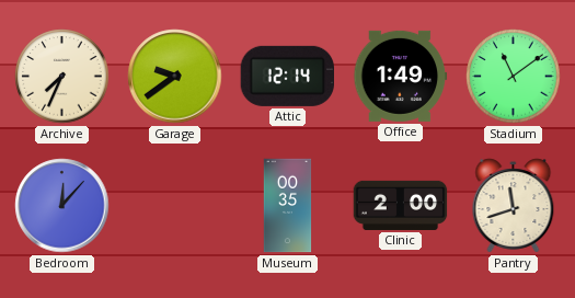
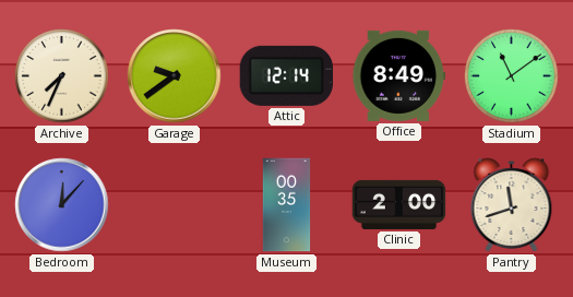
Office: 1:49 -> 8:49 (399, 75)
